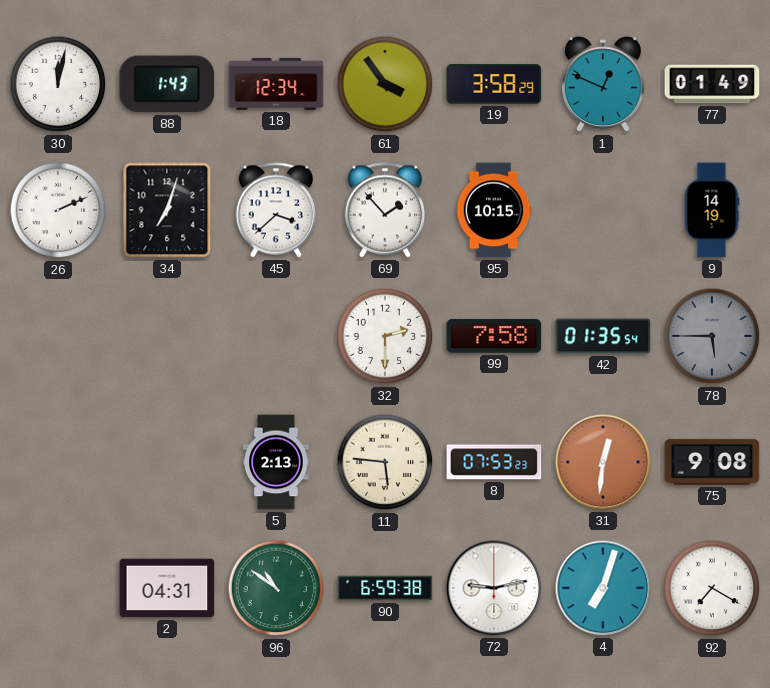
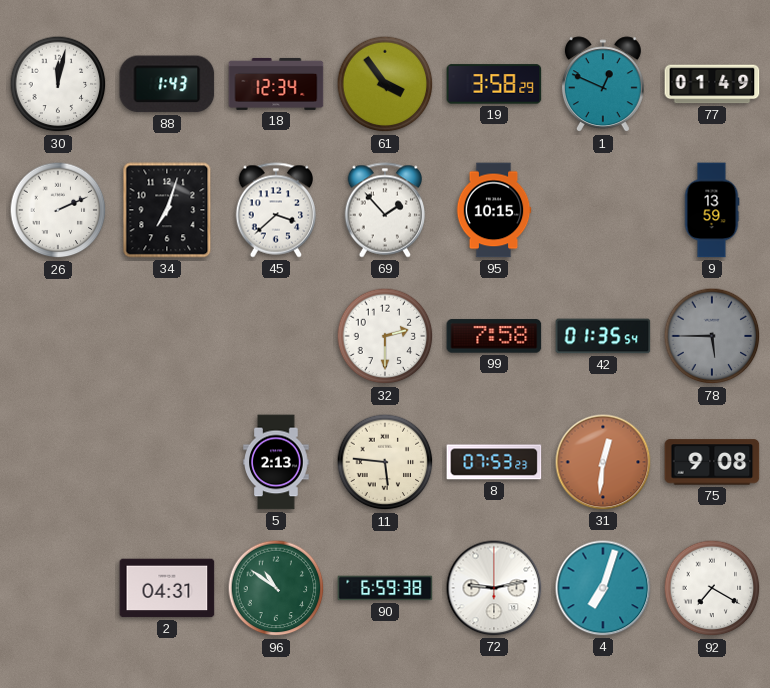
9: 14:19 -> 13:59 (712, 210)
